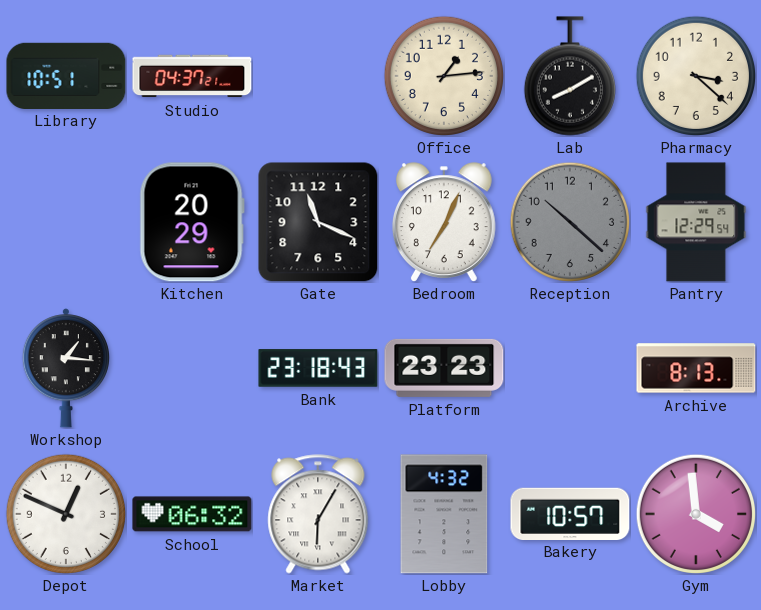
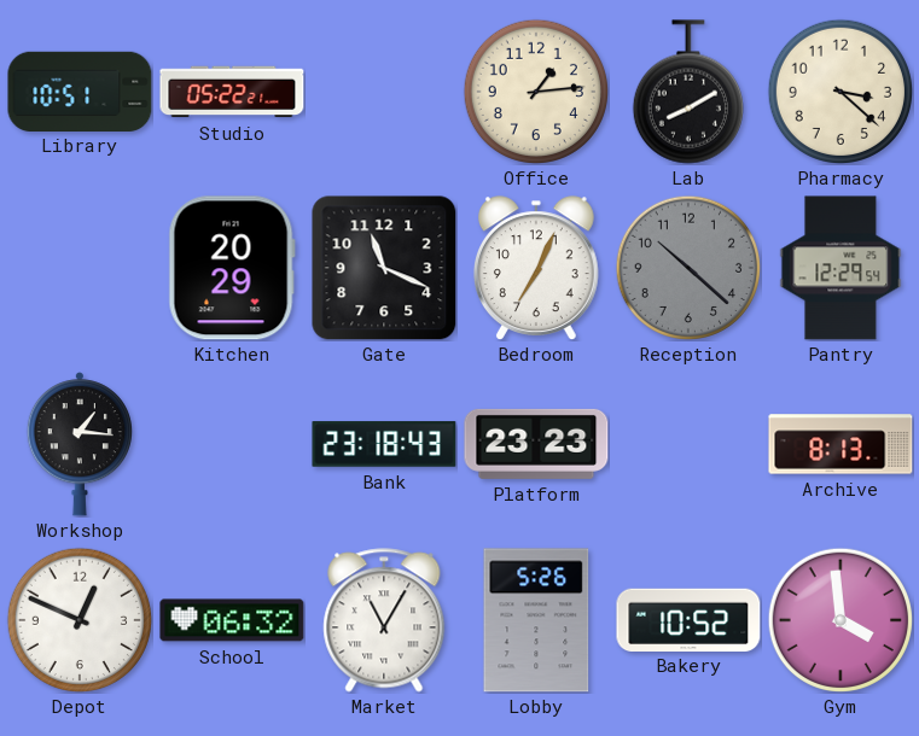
Studio: 04:37 -> 05:22 (232, 92)
Market: 6:05 -> 11:05 (384, 620)
Lobby: 4:32 -> 5:26 (536, 620)
Bakery: 10:57 -> 10:52 (688, 619)
